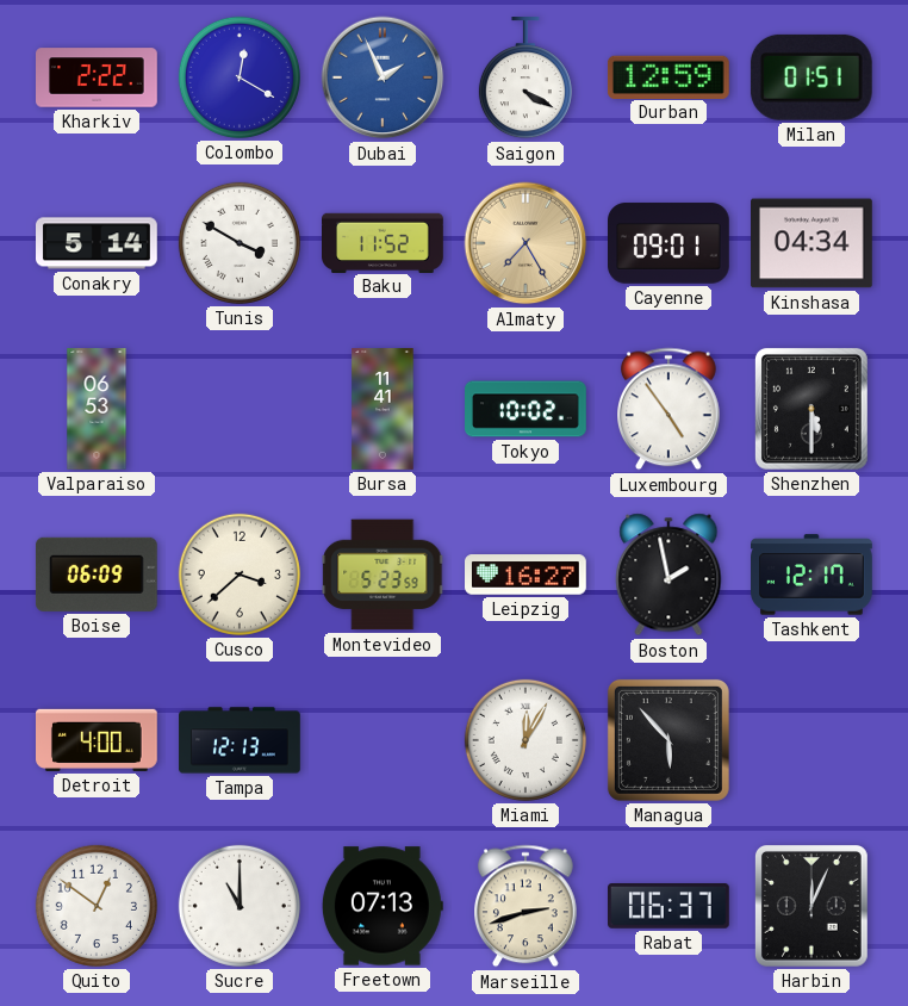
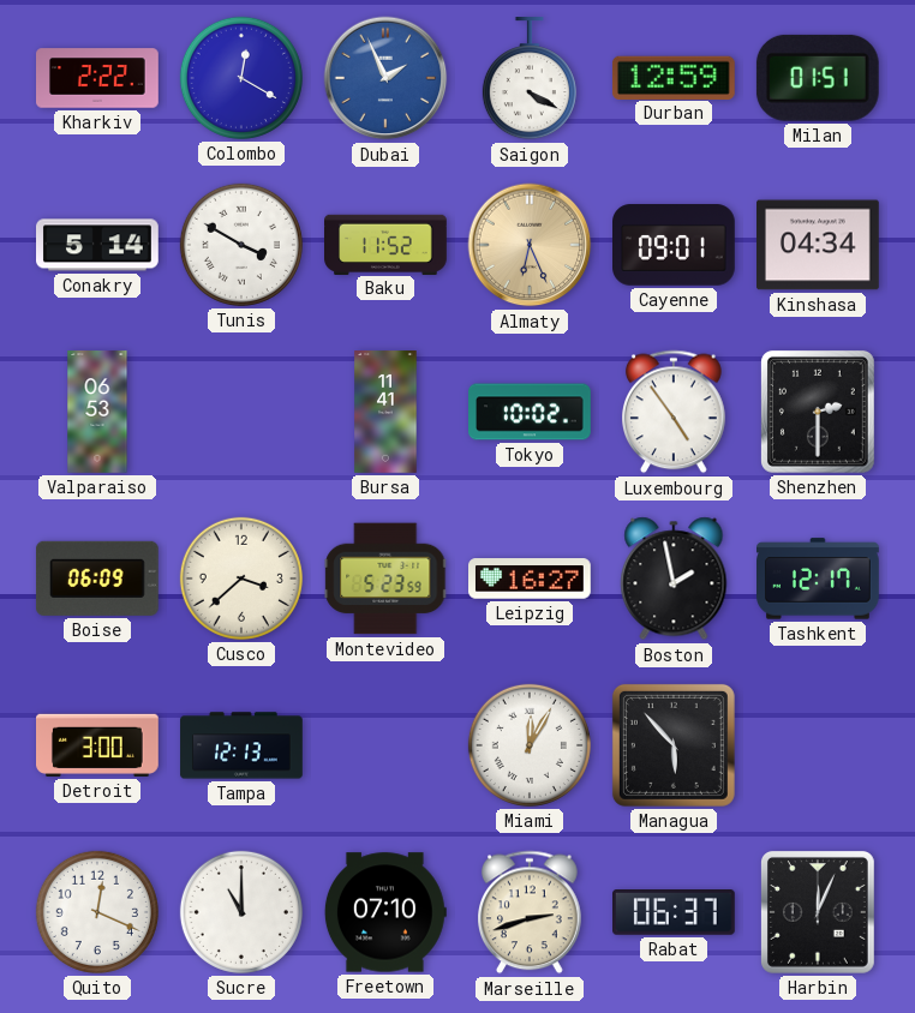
Almaty: 7:25 -> 6:26 (530, 245)
Shenzhen: 5:30 -> 2:30 (818, 412)
Detroit: 4:00 -> 3:00 (98, 745)
Quito: 12:51 -> 12:19 (97, 912)
Freetown: 07:13 -> 07:10 (385, 912)
